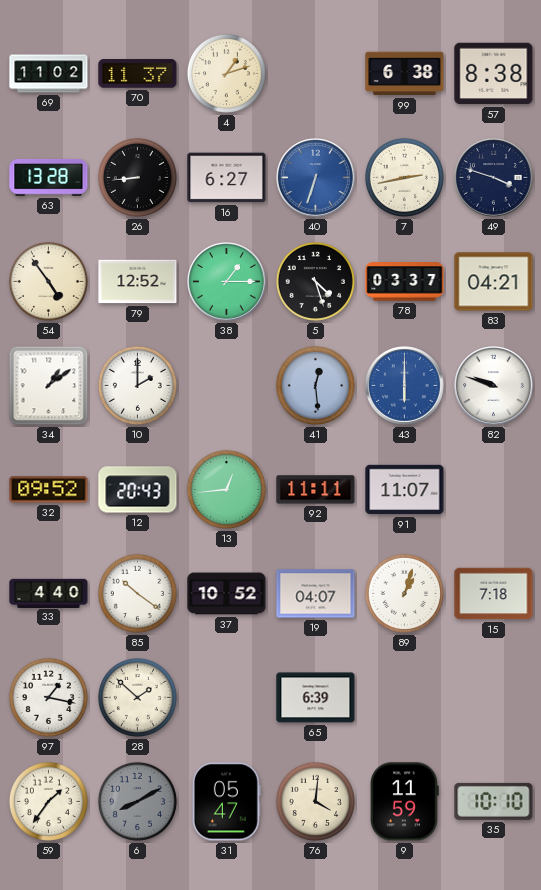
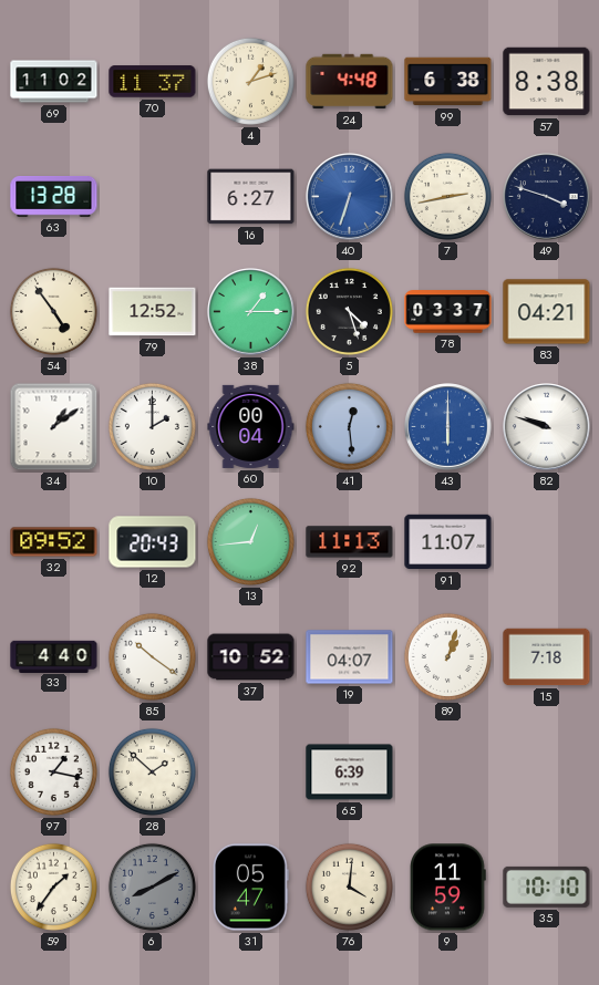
24: none -> 4:48 (350, 82)
26: 8:44 -> none (137, 177)
60: none -> 00:04 (251, 426)
92: 11:11 -> 11:13 (350, 542)
